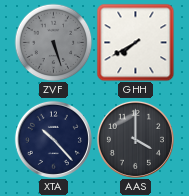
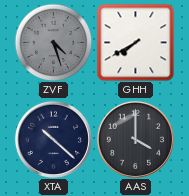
ZVF: 5:27 -> 4:27 (53, 42)
XTA: 10:23 -> 10:22 (53, 139)
